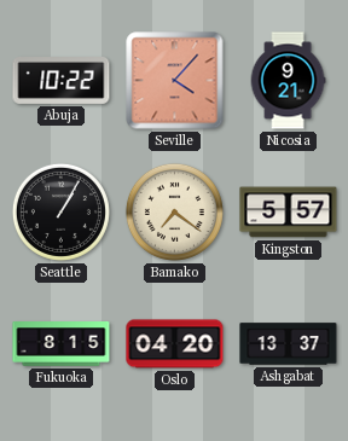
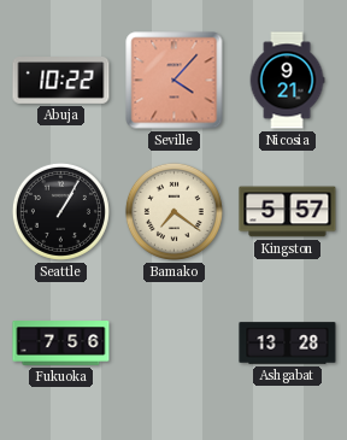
Fukuoka: 8:15 -> 7:56 (61, 344)
Oslo: 04:20 -> none (175, 344)
Ashgabat: 13:37 -> 13:28 (288, 344)
